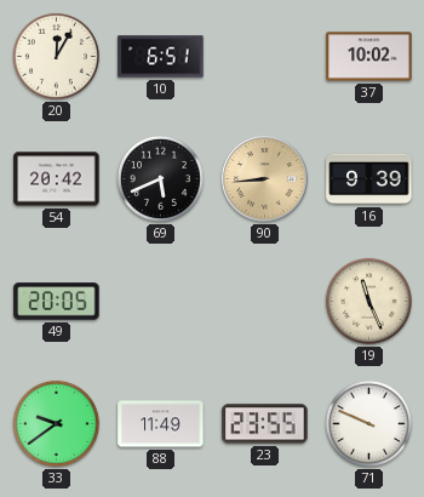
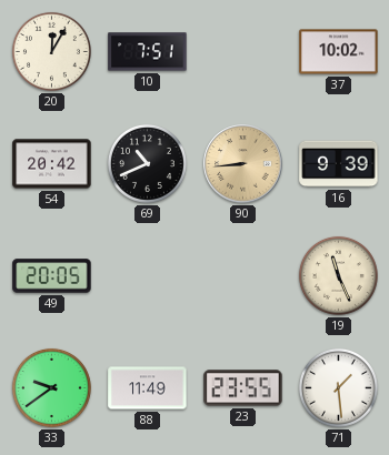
10: 6:51 -> 7:51 (148, 52)
69: 5:41 -> 10:41 (147, 163)
71: 9:49 -> 1:29 (338, 387)
